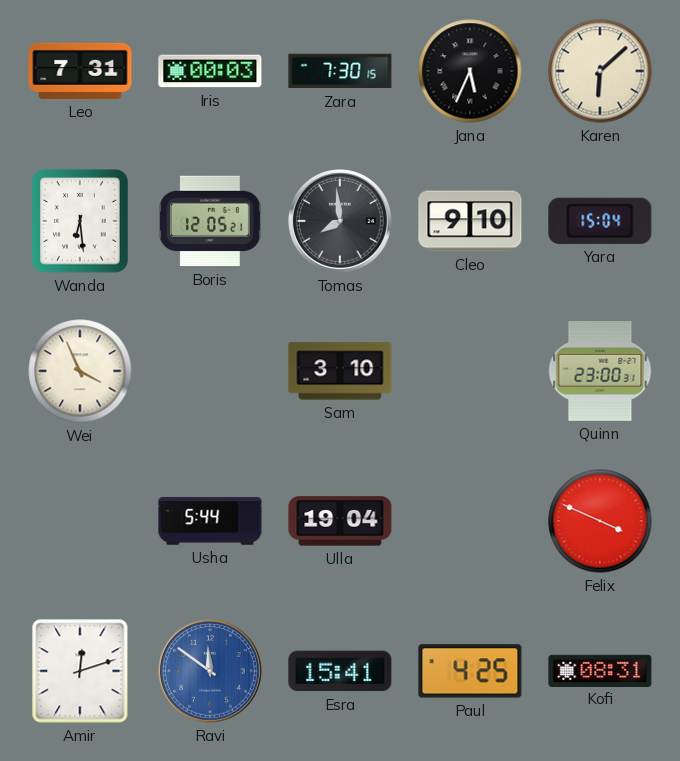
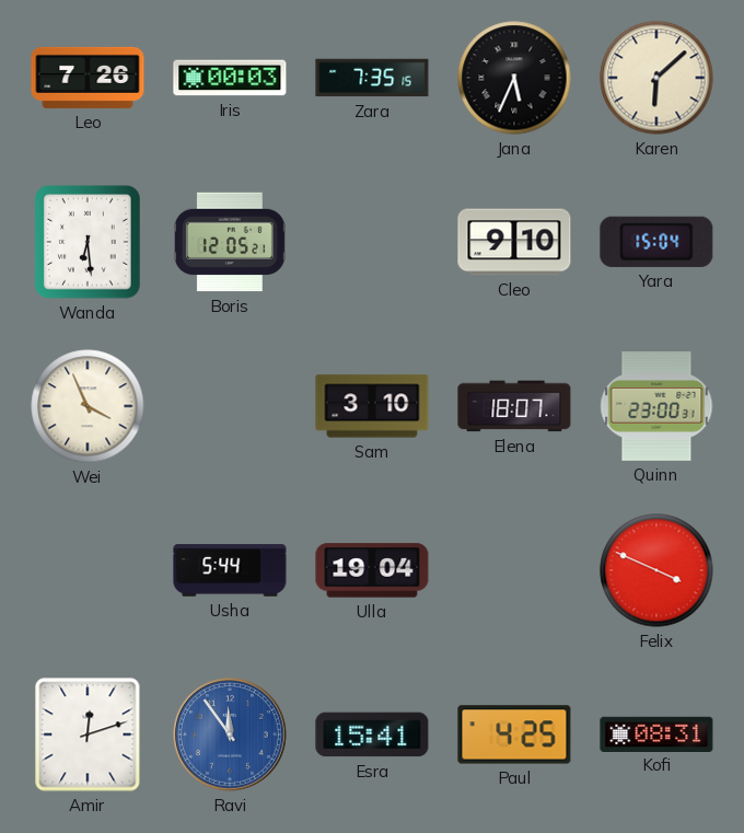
Leo: 7:31 -> 7:26 (88, 78)
Zara: 7:30 -> 7:35 (372, 78)
Tomas: 7:59 -> none (341, 222)
Elena: none -> 18:07 (514, 406)
Ravi: 11:51 -> 11:54 (231, 736)
